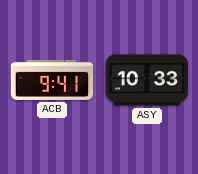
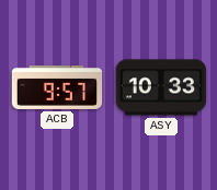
ACB: 9:41 -> 9:57 (57, 87)
